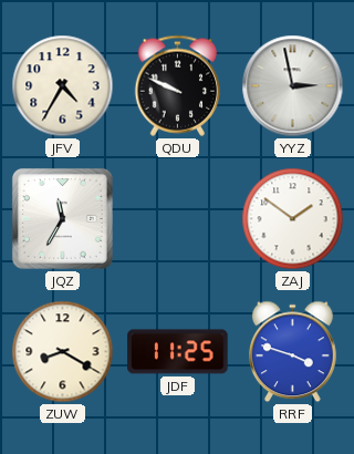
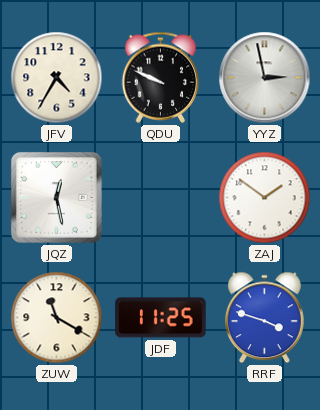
JQZ: 11:35 -> 12:28 (56, 197)
ZUW: 8:20 -> 11:20 (57, 318)
